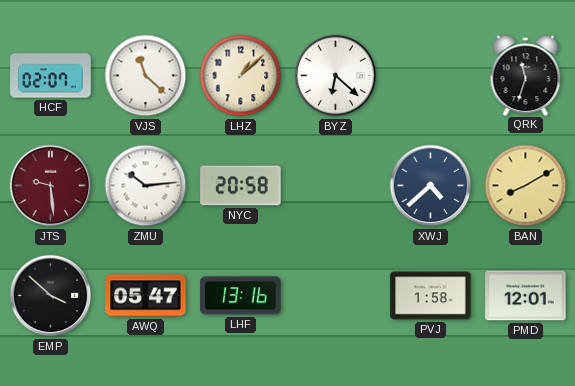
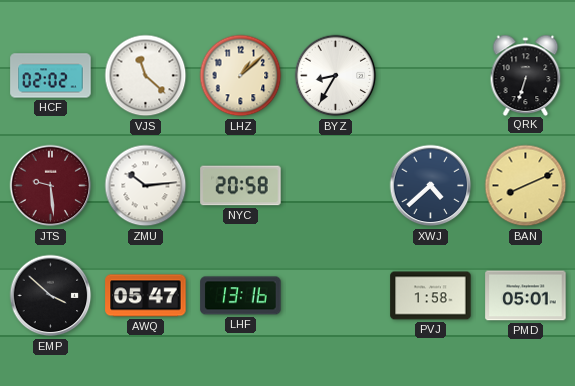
HCF: 02:07 -> 02:02 (51, 76)
BYZ: 6:22 -> 8:35 (336, 76)
QRK: 11:33 -> 6:33 (526, 75)
BAN: 8:10 -> 8:11 (526, 186)
PMD: 12:01 -> 05:01 (526, 296)
